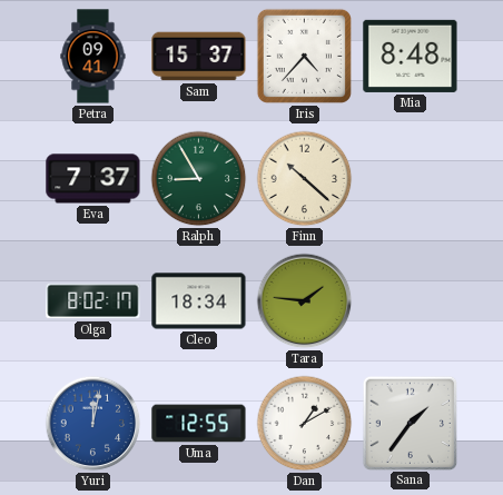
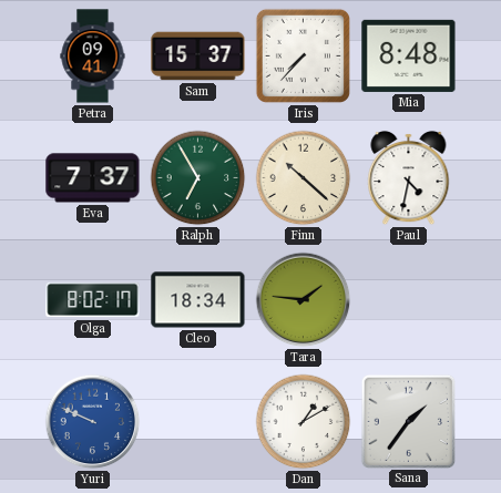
Iris: 4:37 -> 7:37 (303, 55)
Ralph: 8:55 -> 6:55 (198, 178)
Paul: none -> 4:32 (409, 178)
Yuri: 12:02 -> 9:49 (93, 422)
Uma: 12:55 -> none (199, 424)
